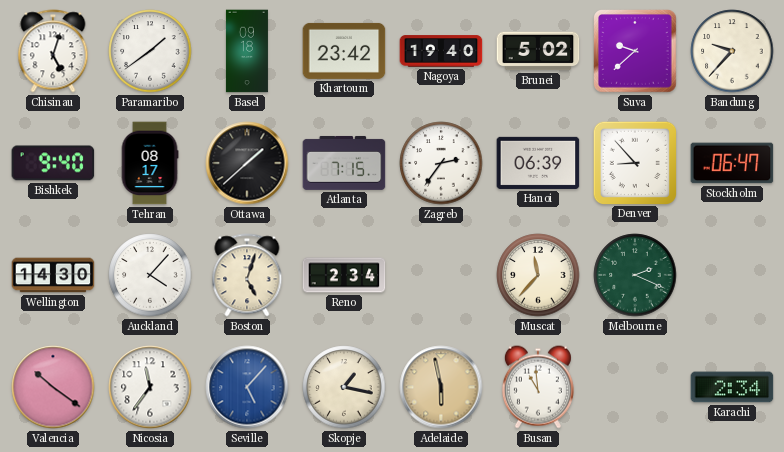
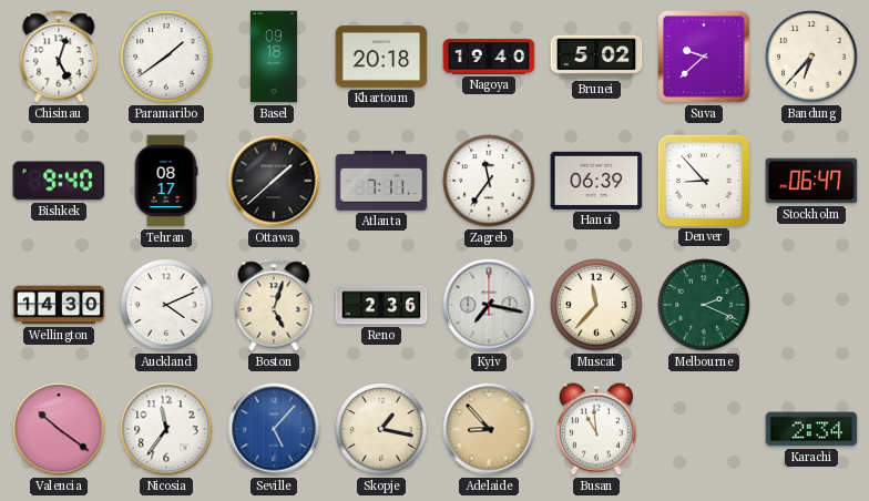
Khartoum: 23:42 -> 20:18 (381, 57)
Bandung: 9:37 -> 6:37 (811, 57)
Atlanta: 7:15 -> 7:11 (381, 181)
Zagreb: 2:36 -> 11:36 (489, 181)
Auckland: 4:07 -> 4:11 (166, 305)
Reno: 2:34 -> 2:36 (381, 305)
Kyiv: none -> 7:17 (489, 305)
Adelaide: 5:58 -> 8:53 (489, 429)
